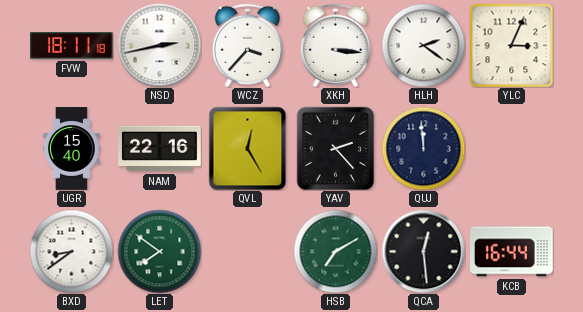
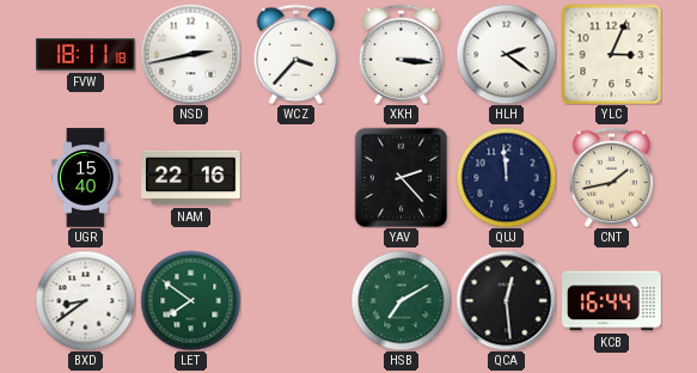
QVL: 12:25 -> none (248, 148)
CNT: none -> 1:43 (612, 177)
